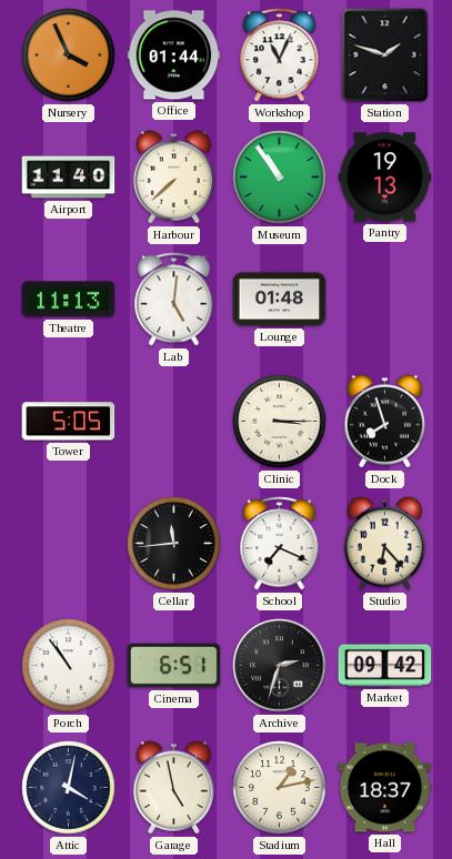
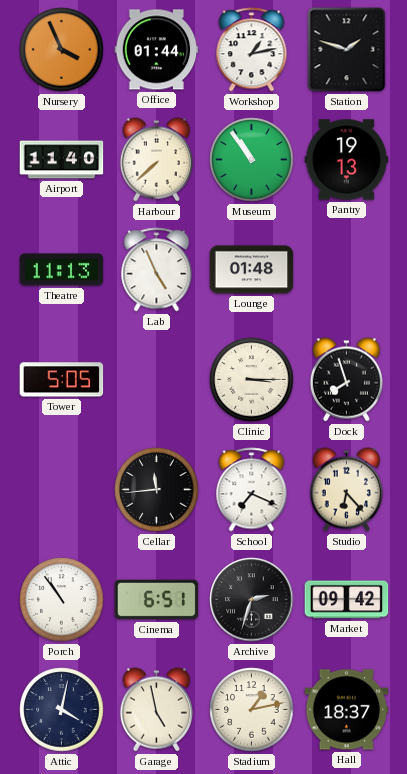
Workshop: 11:04 -> 1:13 (252, 50)
Lab: 5:01 -> 4:56 (157, 270)
